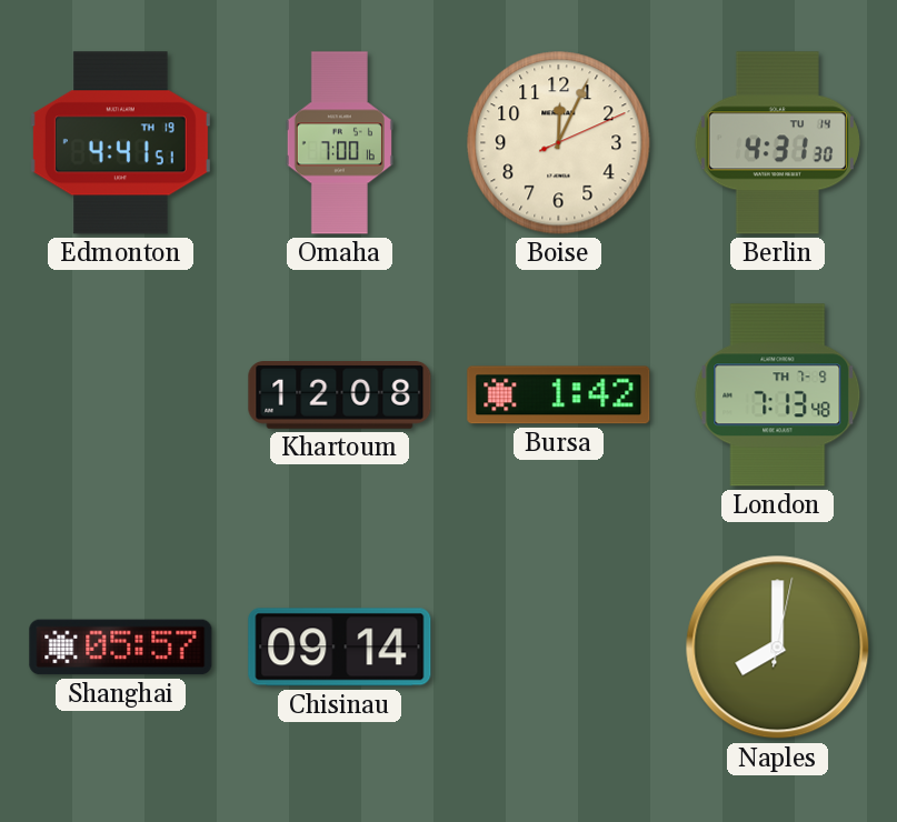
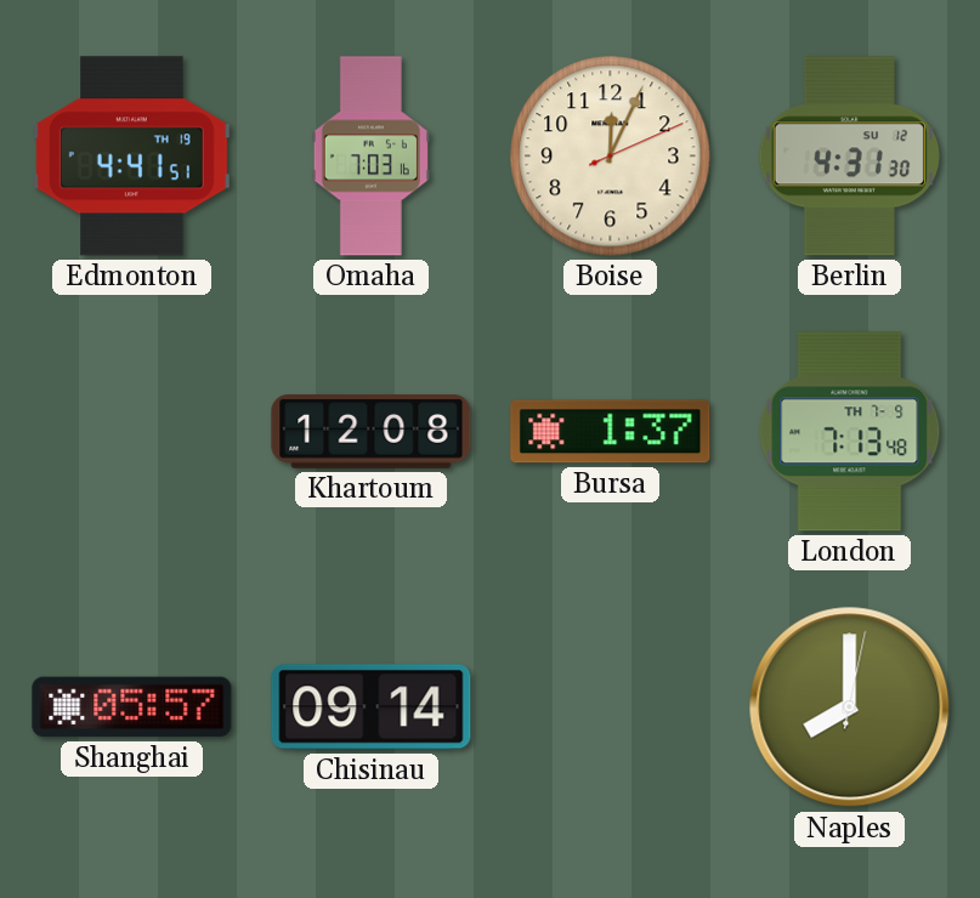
Omaha: 7:00 -> 7:03 (370, 157)
Berlin date: TU 14 -> SU 12 (849, 157)
Bursa: 1:42 -> 1:37 (611, 432)
